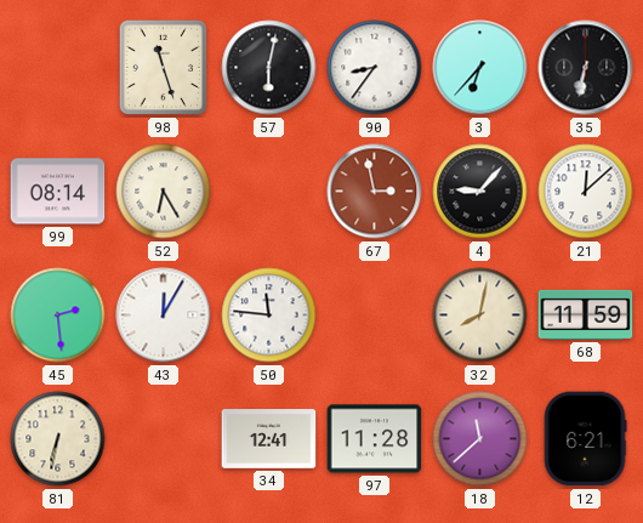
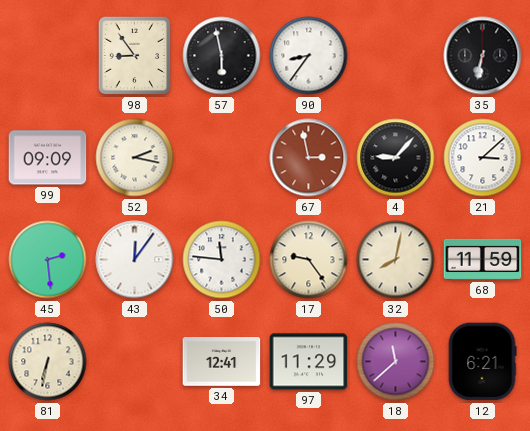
98: 11:27 -> 8:54 (135, 56)
57: 6:02 -> 5:58 (222, 56)
3: 6:37 -> none (480, 68)
99: 08:14 -> 09:09 (48, 158)
52: 6:25 -> 2:17 (135, 158)
21: 12:08 -> 3:08 (483, 158)
43: 12:05 -> 12:06 (135, 260)
17: none -> 9:24 (309, 260)
97: 11:28 -> 11:29 (309, 362)
